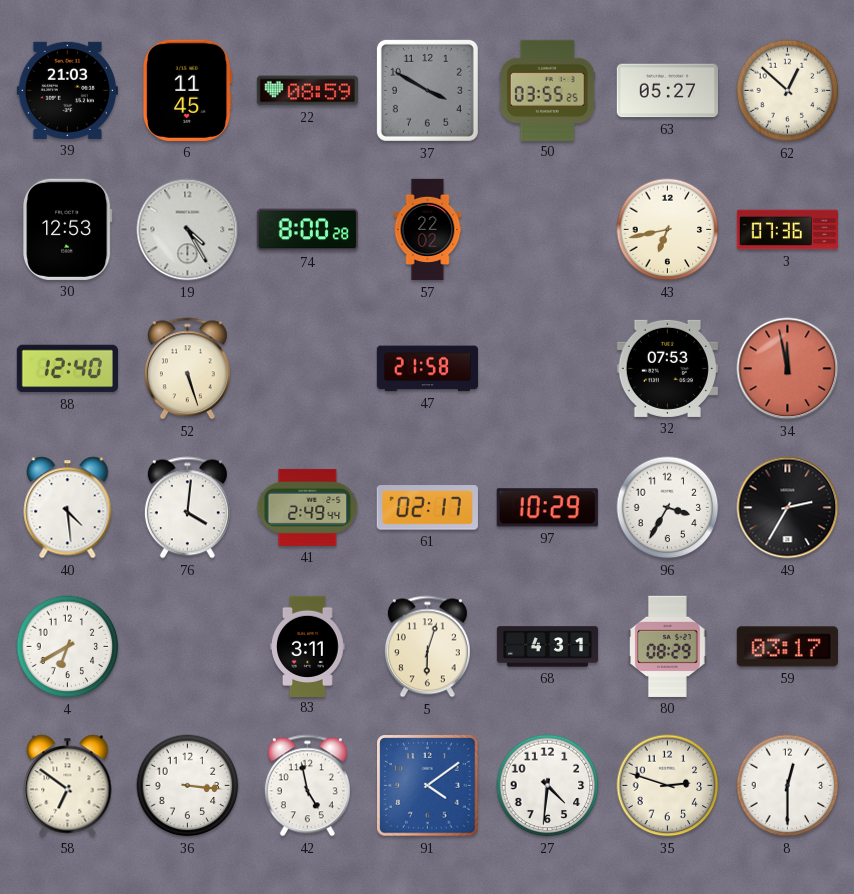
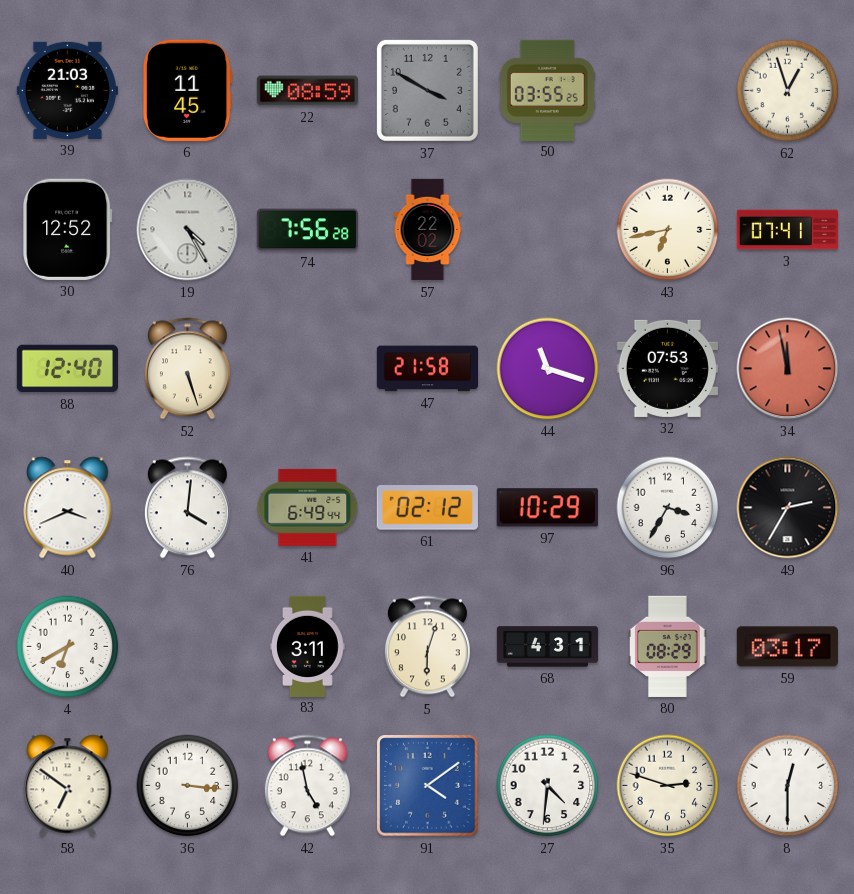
63: 05:27 -> none (667, 91)
62: 12:52 -> 12:57 (788, 91)
30: 12:53 -> 12:52 (68, 229)
74: 8:00 -> 7:56 (307, 230)
3: 07:36 -> 07:41 (787, 230)
44: none -> 11:18 (548, 369)
40: 4:29 -> 3:41 (68, 508)
41: 2:49 -> 6:49 (308, 507)
61: 02:17 -> 02:12 (427, 508)
